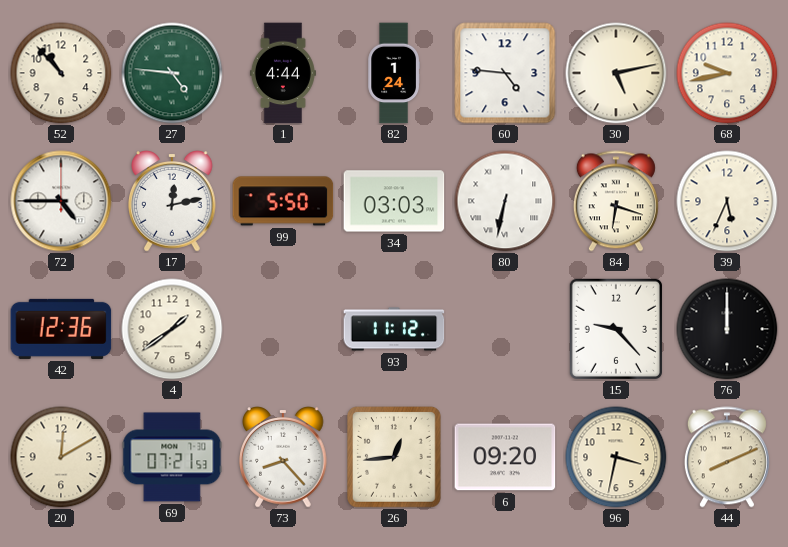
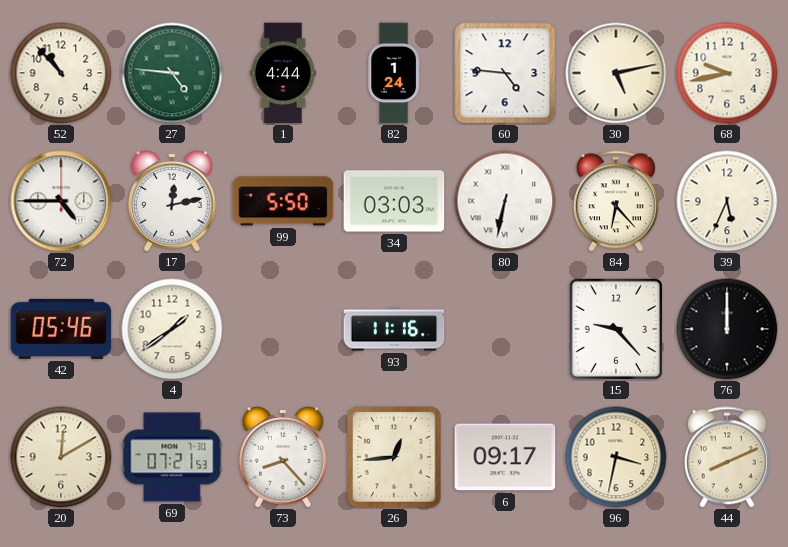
84: 6:18 -> 6:23 (616, 201)
42: 12:36 -> 05:46 (61, 329)
93: 11:12 -> 11:16 (394, 329)
6: 09:20 -> 09:17 (505, 457)
